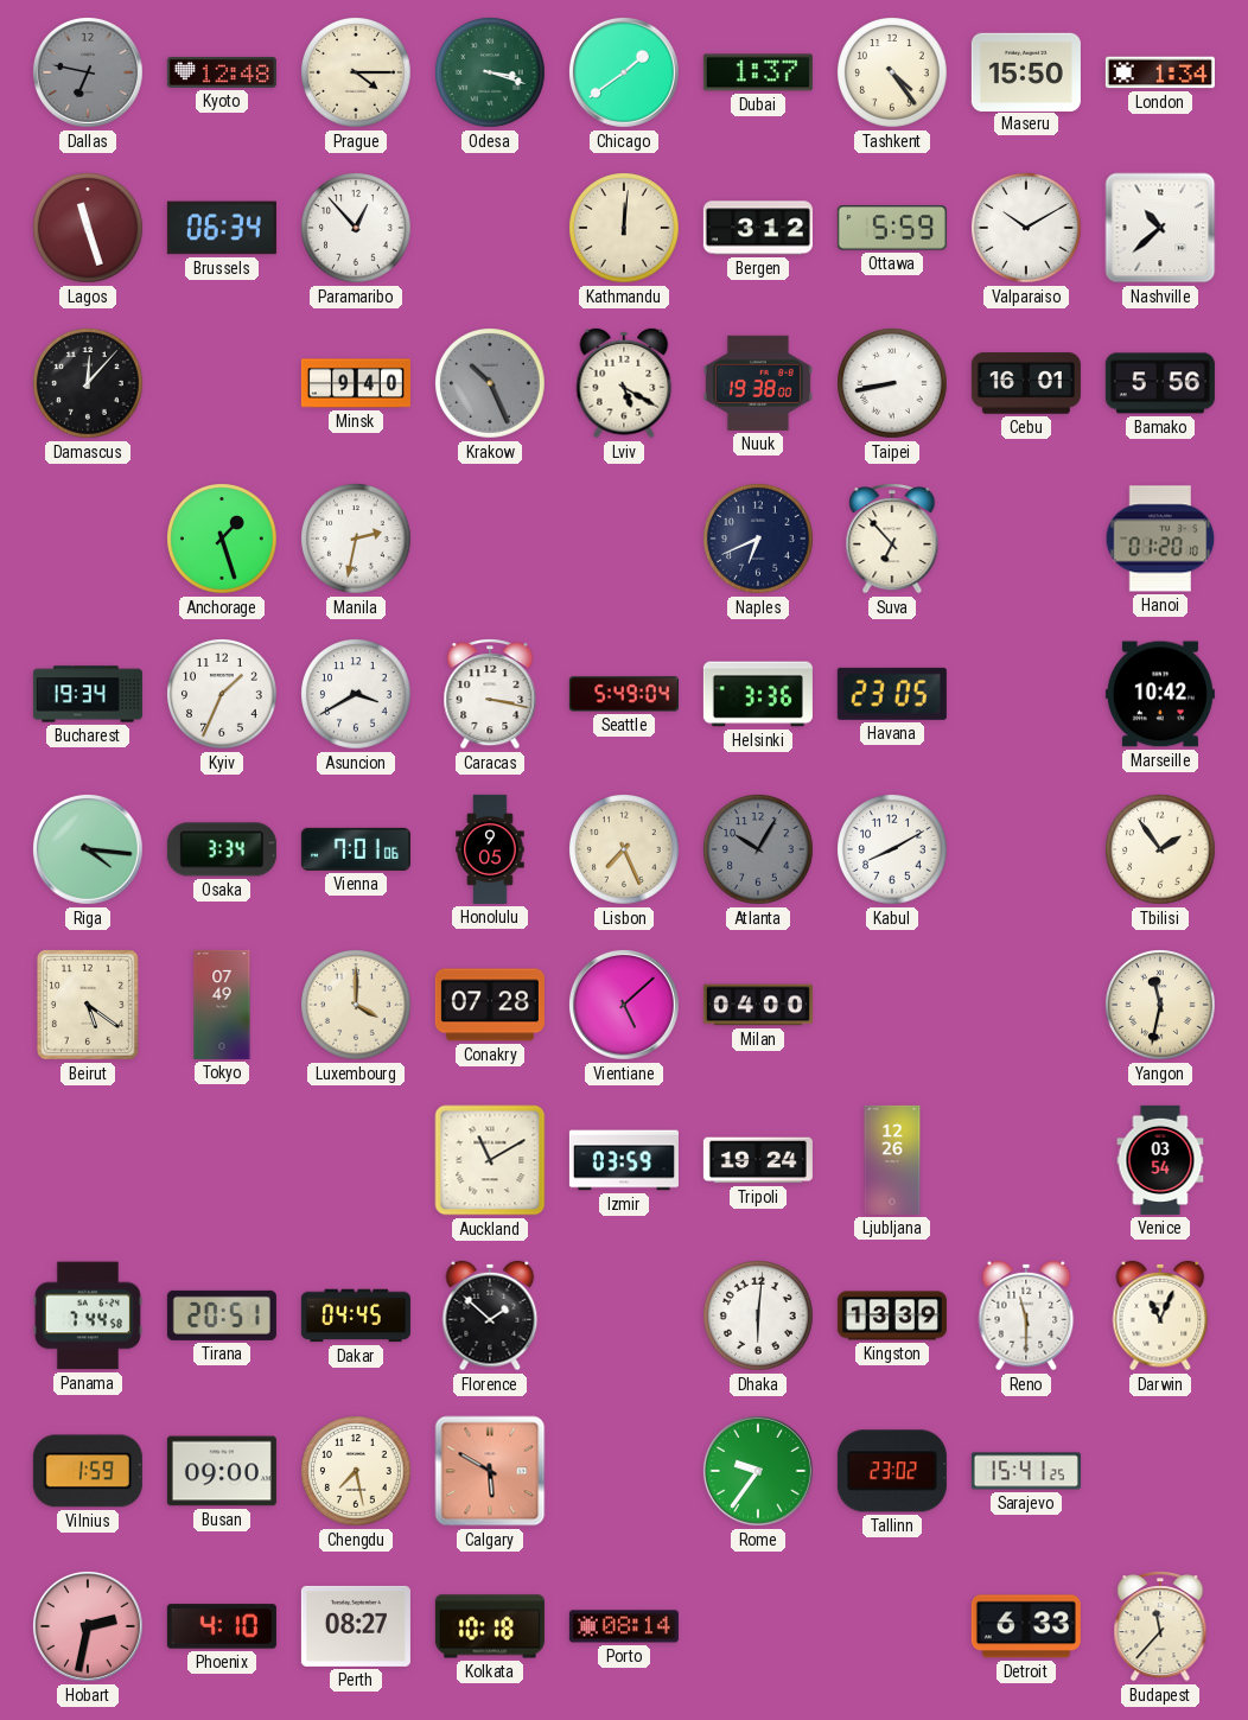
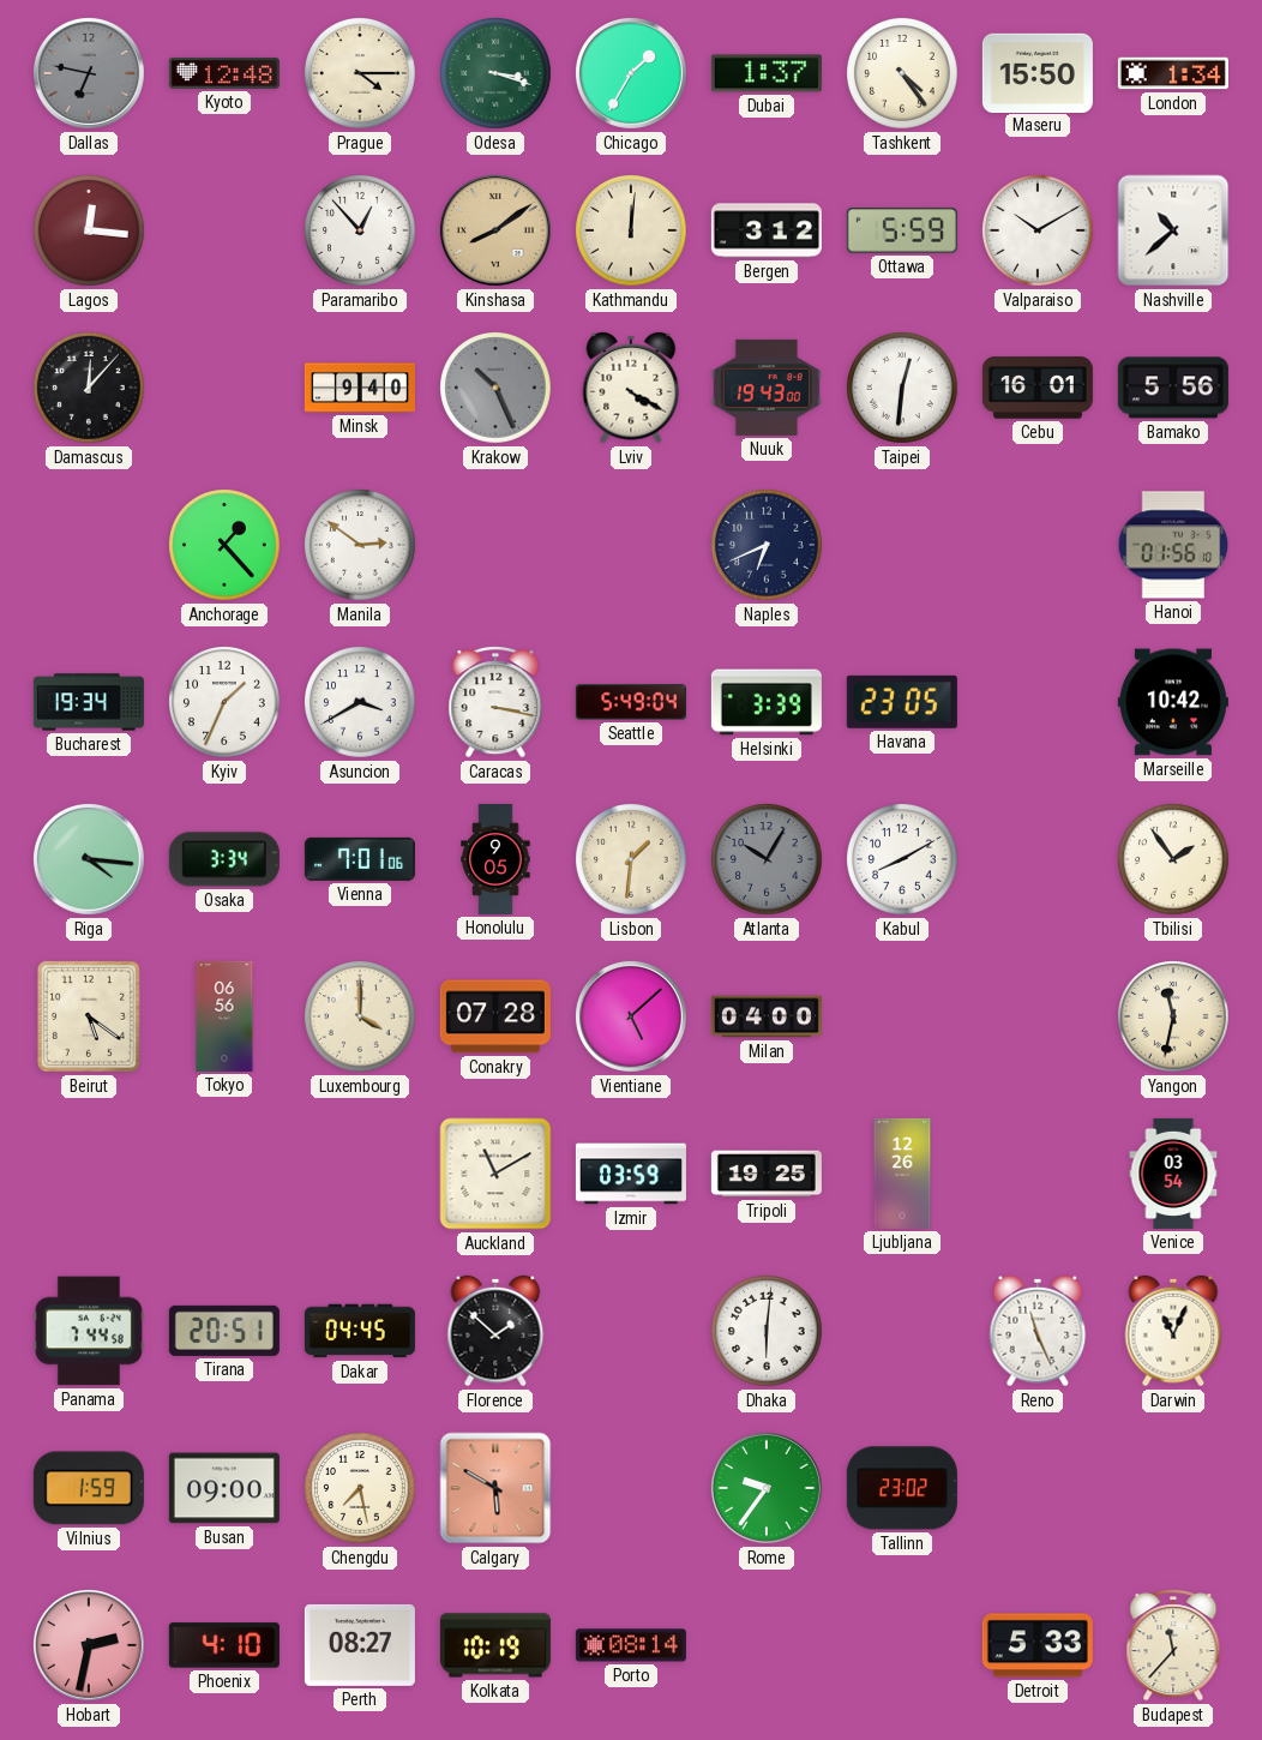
Chicago: 1:39 -> 1:35 (631, 73)
Lagos: 11:27 -> 12:16 (89, 230)
Brussels: 06:34 -> none (222, 228)
Kinshasa: none -> 8:09 (495, 230)
Lviv: 5:20 -> 4:20 (631, 388)
Nuuk: 19:38 -> 19:43 (767, 388)
Taipei: 8:43 -> 12:31 (902, 388)
Anchorage: 1:27 -> 1:23 (224, 545)
Manila: 2:32 -> 2:51 (360, 545)
Suva: 6:53 -> none (892, 540)
Hanoi: 01:20 -> 01:56 (1173, 545)
Helsinki: 3:36 -> 3:39 (767, 702)
Lisbon: 7:26 -> 1:31 (631, 859)
Tokyo: 07:49 -> 06:56 (224, 1016)
Tripoli: 19:24 -> 19:25 (767, 1174)
Kingston: 13:39 -> none (892, 1316)
Reno: 11:30 -> 11:26 (1038, 1331)
Sarajevo: 15:41 -> none (1026, 1471)
Kolkata: 10:18 -> 10:19 (495, 1645)
Detroit: 6:33 -> 5:33 (1038, 1645)
